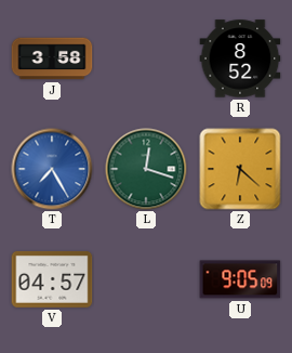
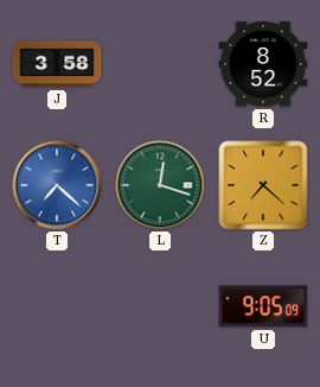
T: 7:25 -> 7:22 (57, 185)
Z: 6:22 -> 7:22 (263, 185)
V: 04:57 -> none (52, 279)
